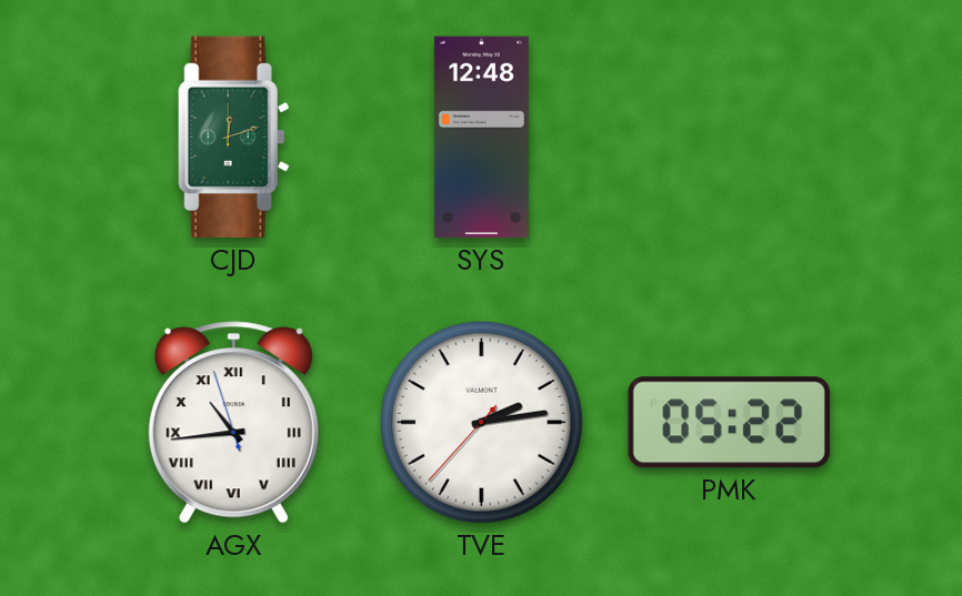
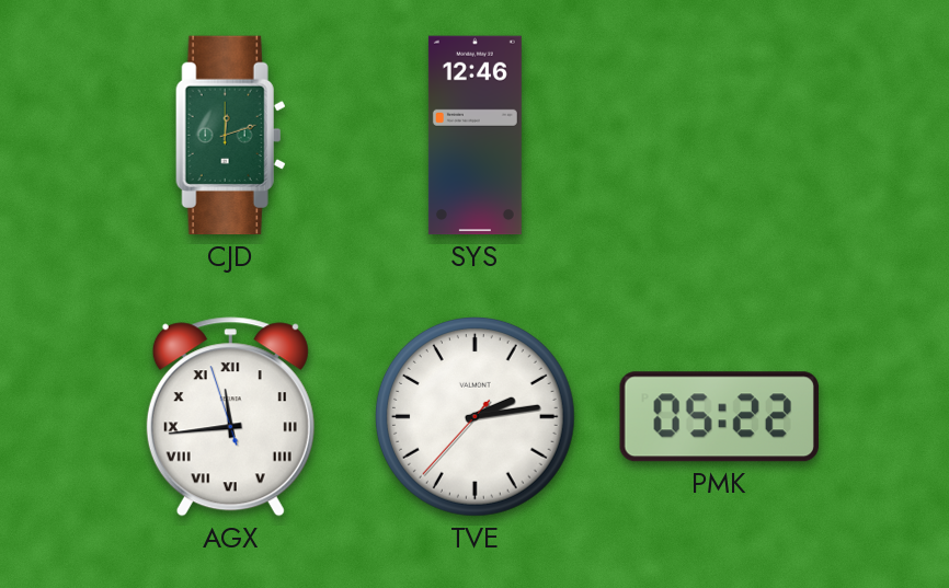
SYS: 12:48 -> 12:46 (474, 136)
AGX: 10:43 -> 11:43 (230, 417)
